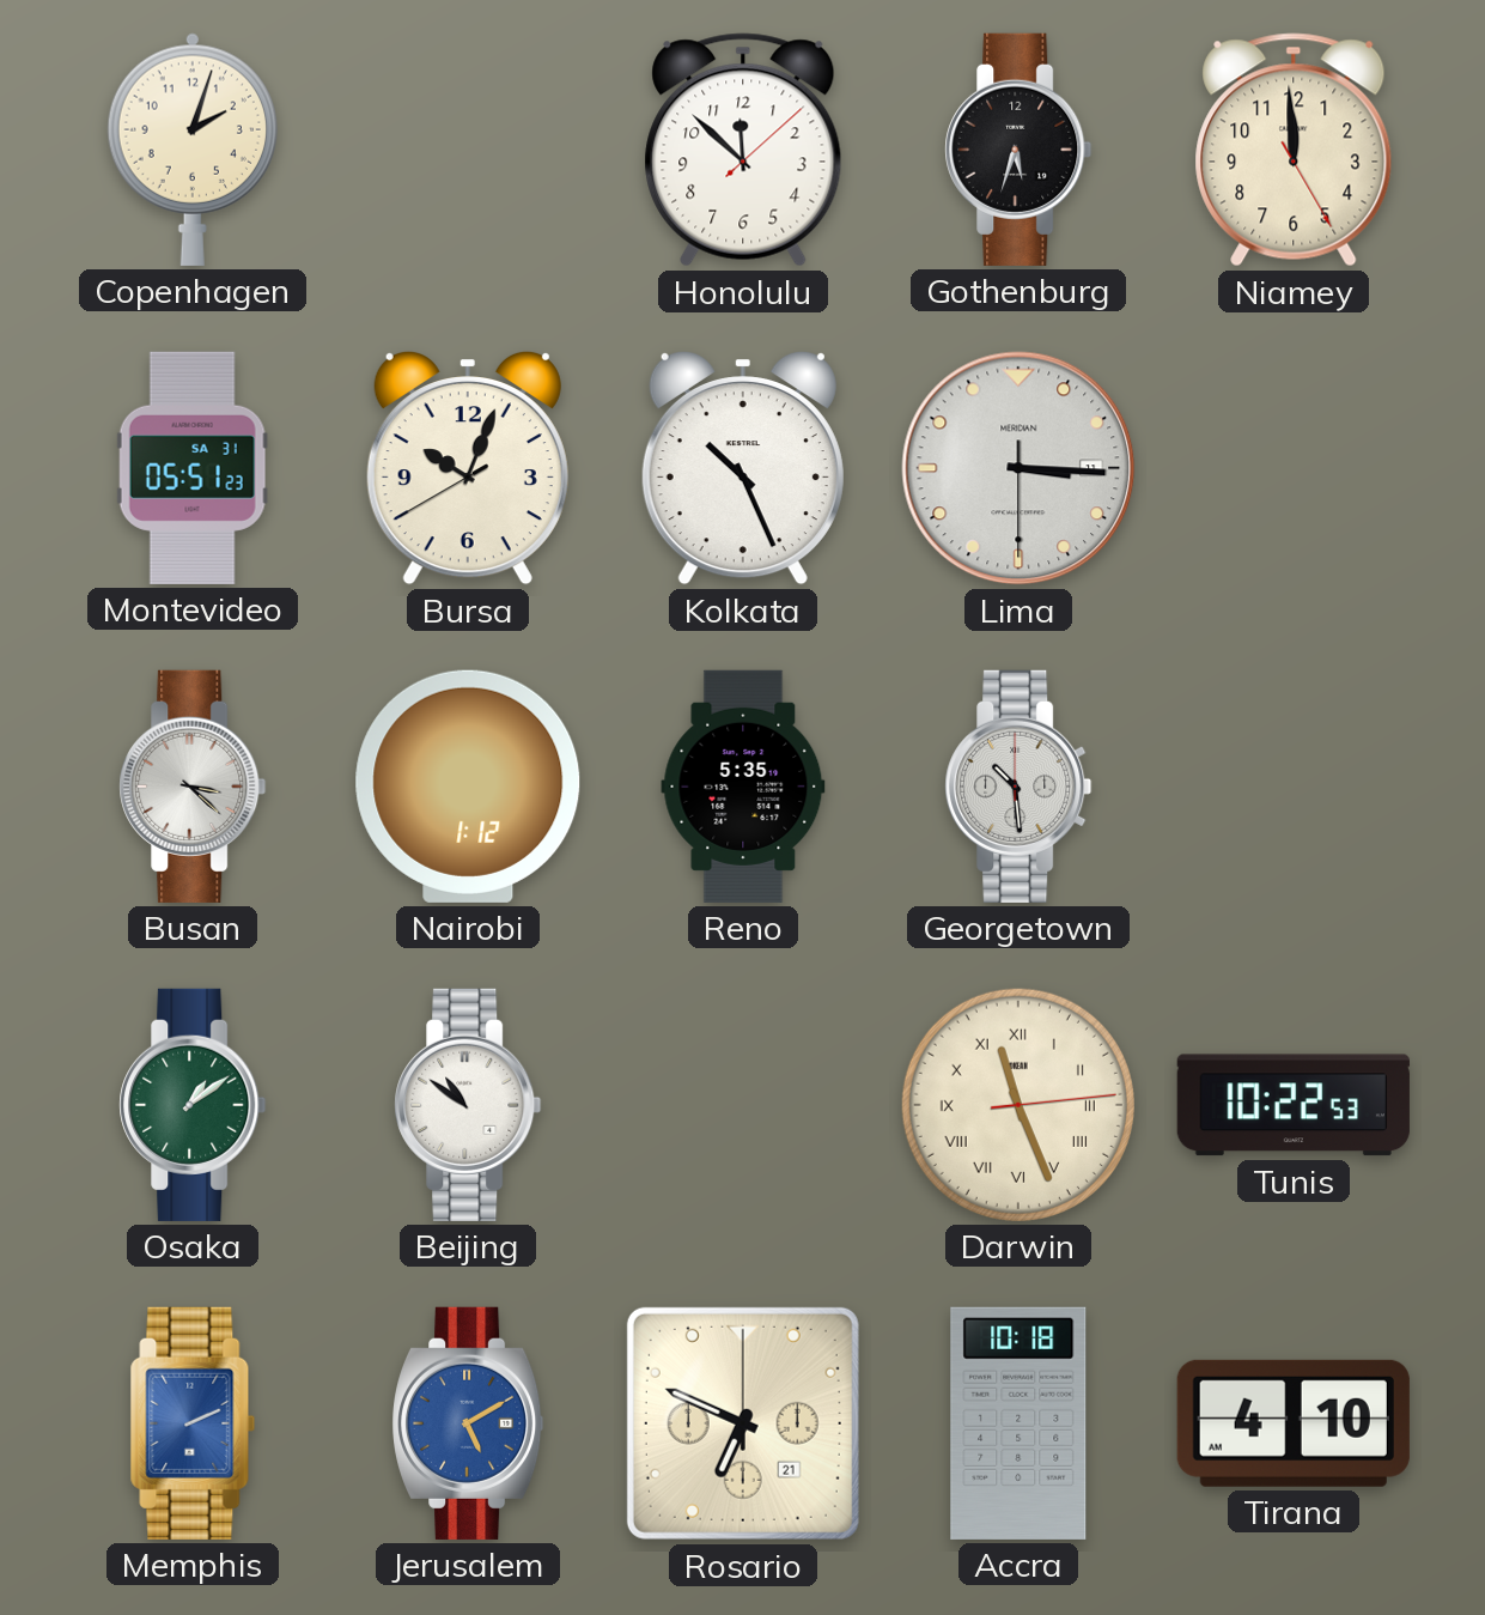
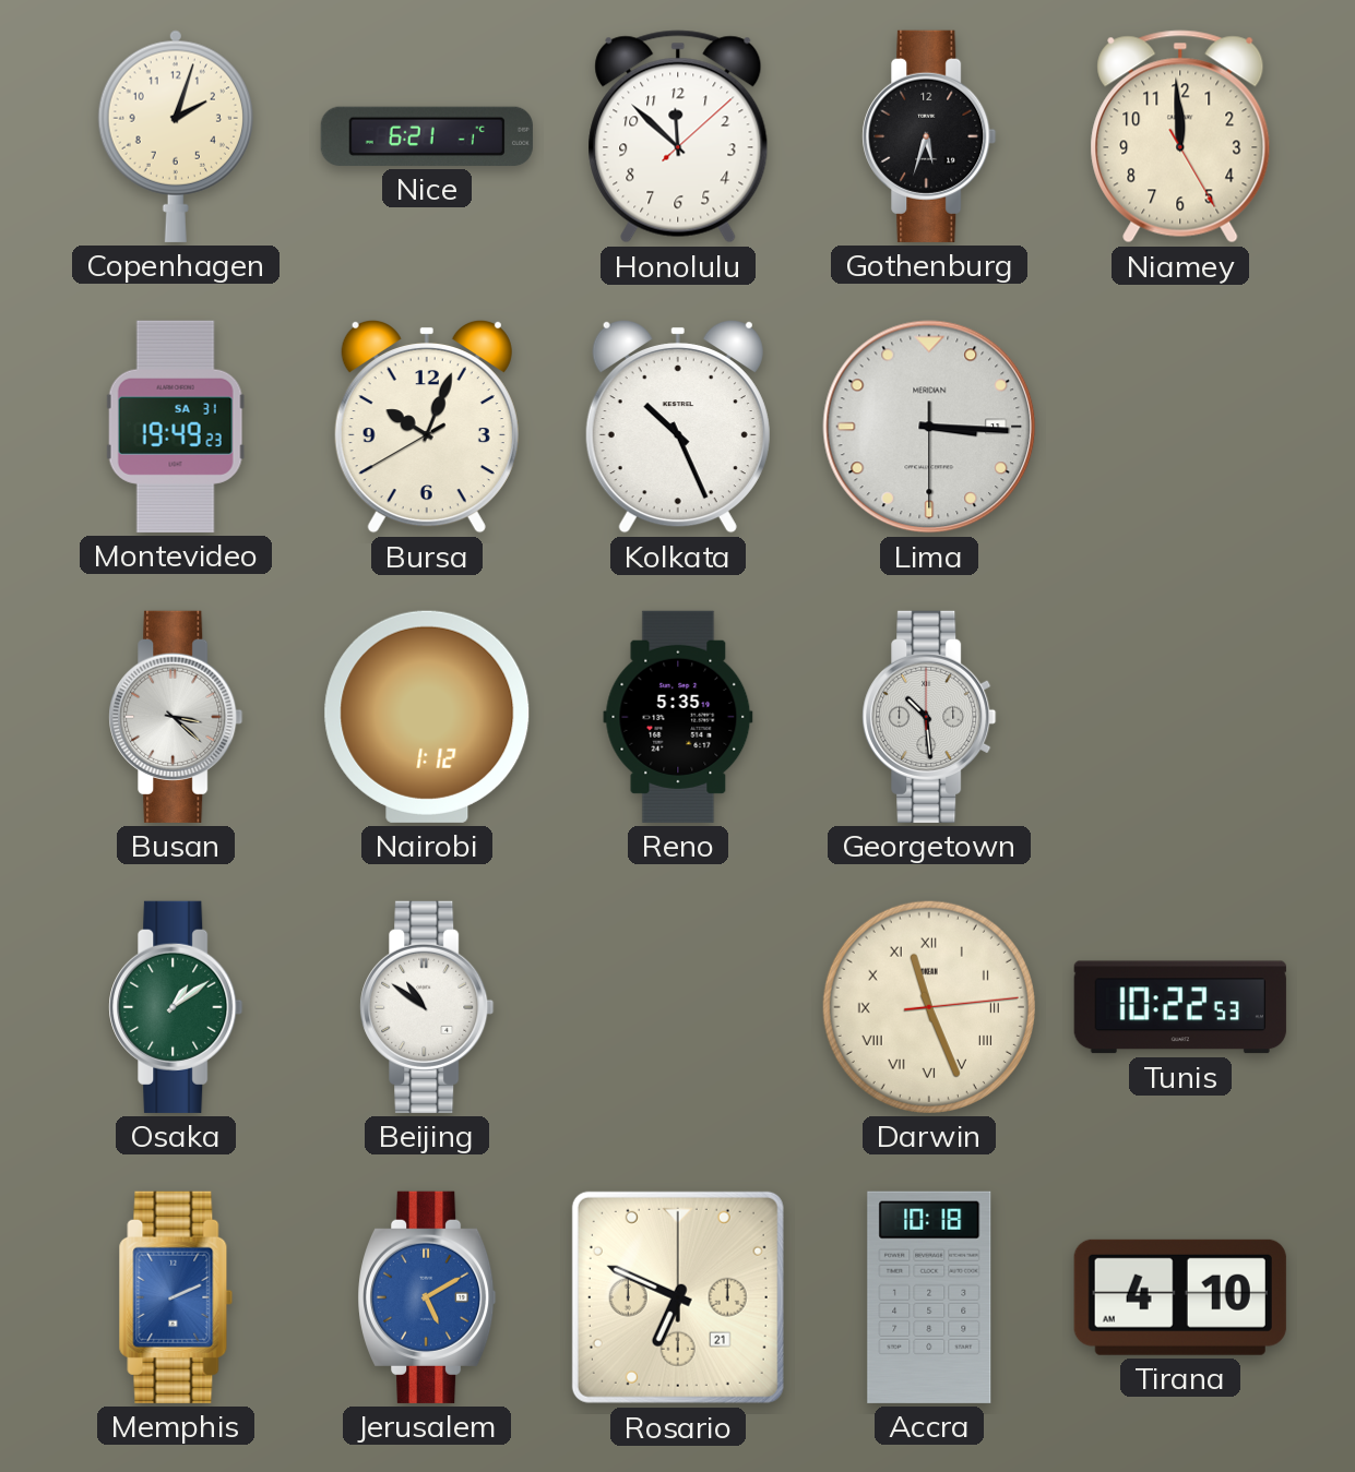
Nice: none -> 6:21 (427, 136)
Montevideo: 05:51 -> 19:49 (176, 427)
